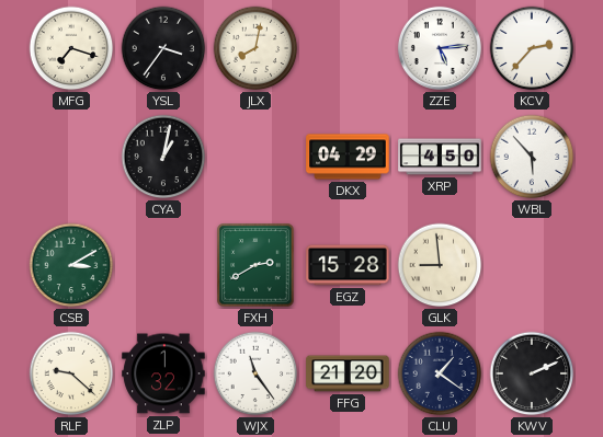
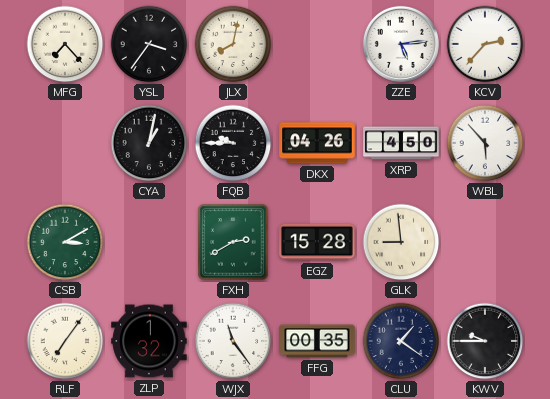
MFG: 7:18 -> 7:23 (65, 44)
FQB: none -> 9:45 (233, 143)
DKX: 04:29 -> 04:26 (317, 143)
RLF: 9:22 -> 7:06 (65, 341)
FFG: 21:20 -> 00:35 (317, 341)
KWV: 2:11 -> 9:45 (485, 341)
